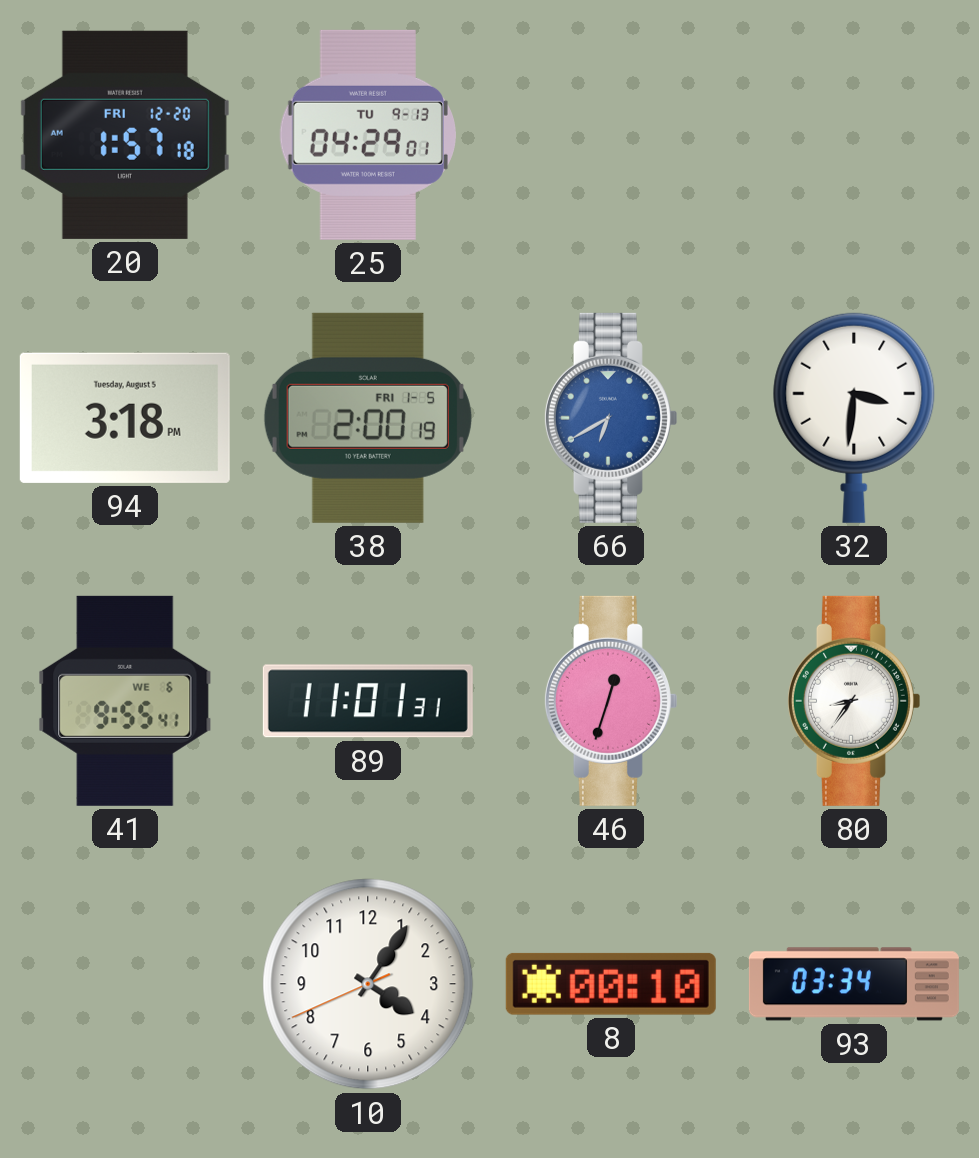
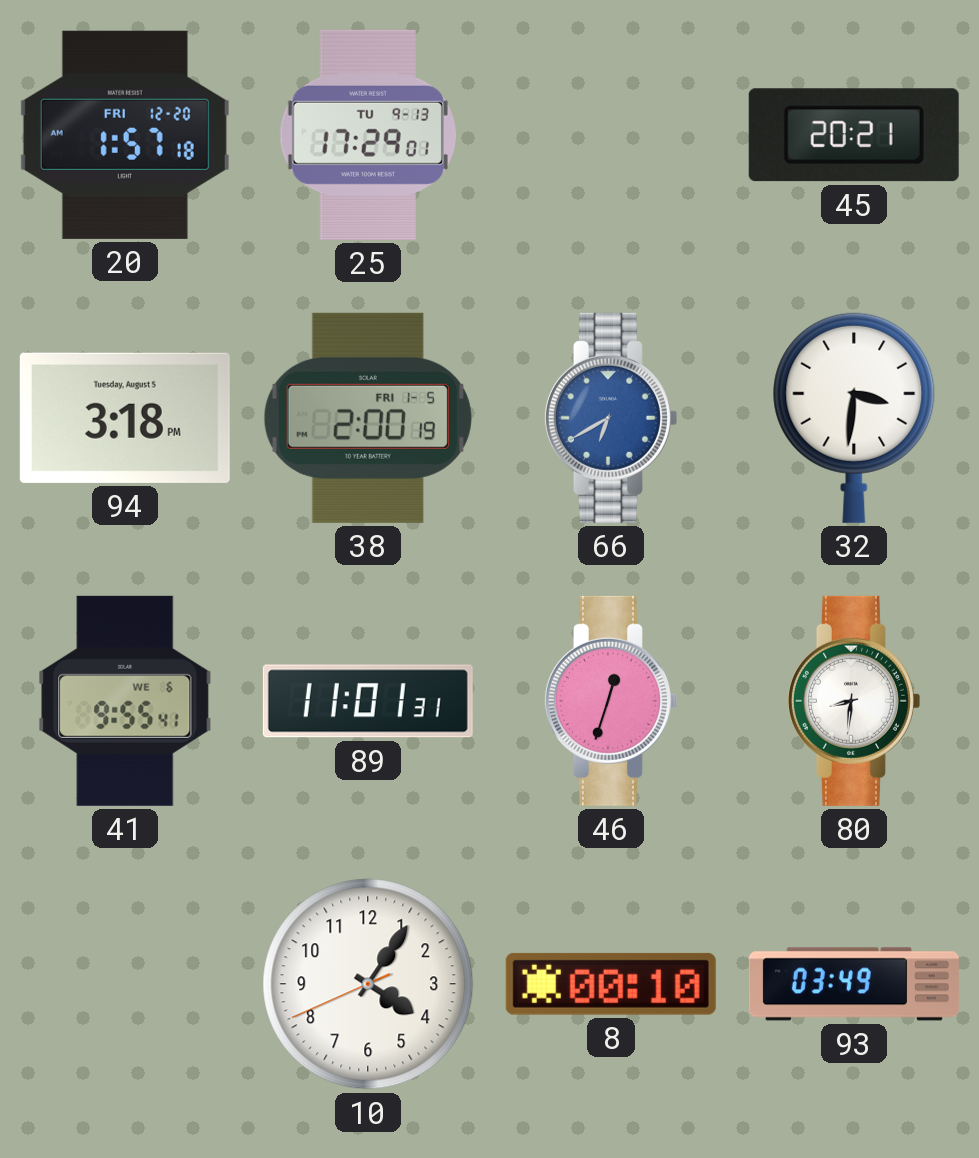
25: 04:29 -> 17:29 (368, 135)
45: none -> 20:21 (854, 135)
80: 8:36 -> 8:31 (853, 701)
93: 03:34 -> 03:49 (854, 984)
